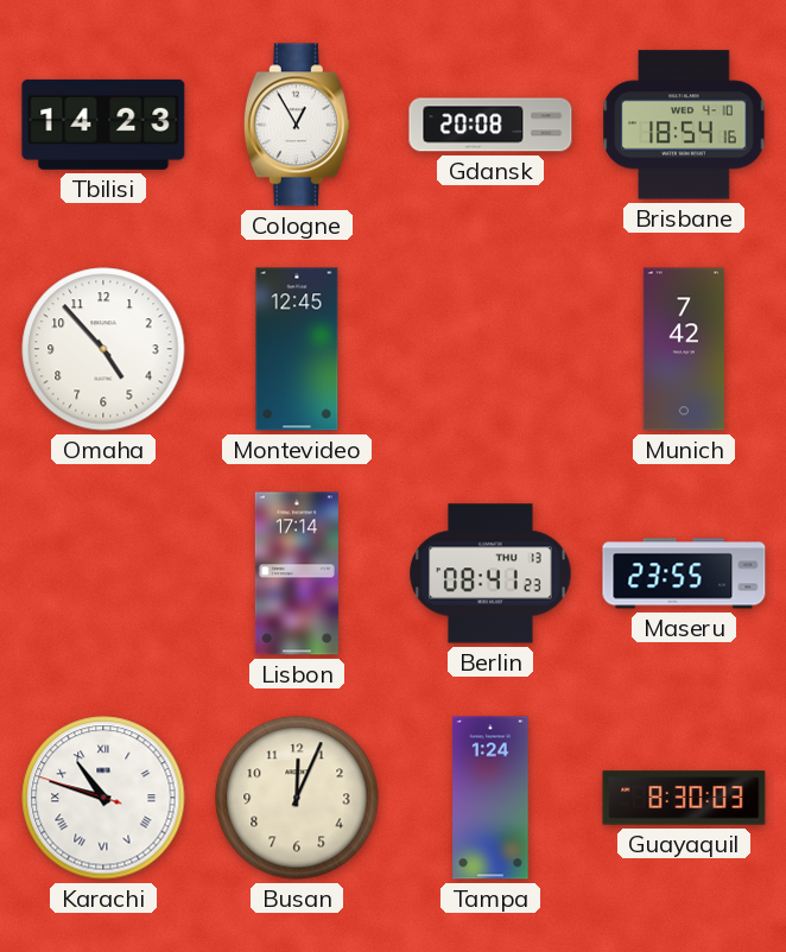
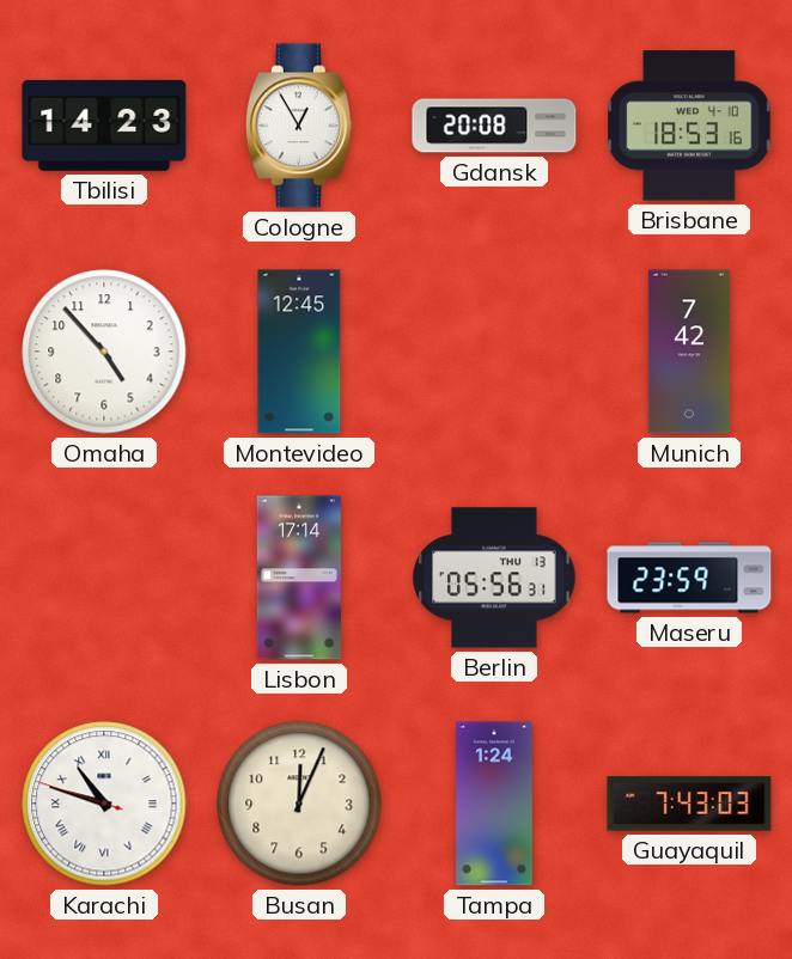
Brisbane: 18:54 -> 18:53 (689, 126)
Berlin: 08:41 -> 05:56 (494, 578)
Maseru: 23:55 -> 23:59 (689, 578)
Guayaquil: 8:30 -> 7:43 (689, 804)
